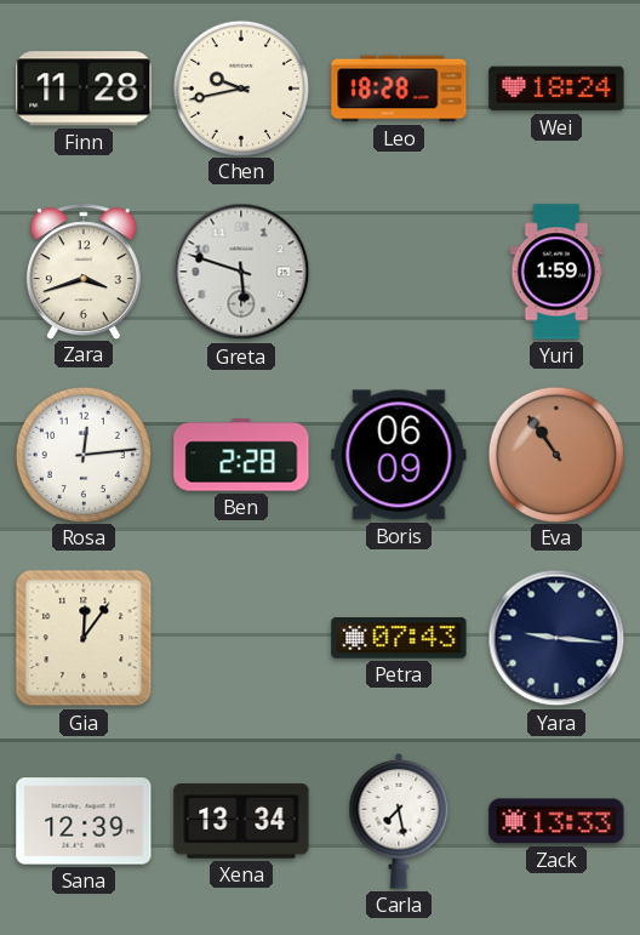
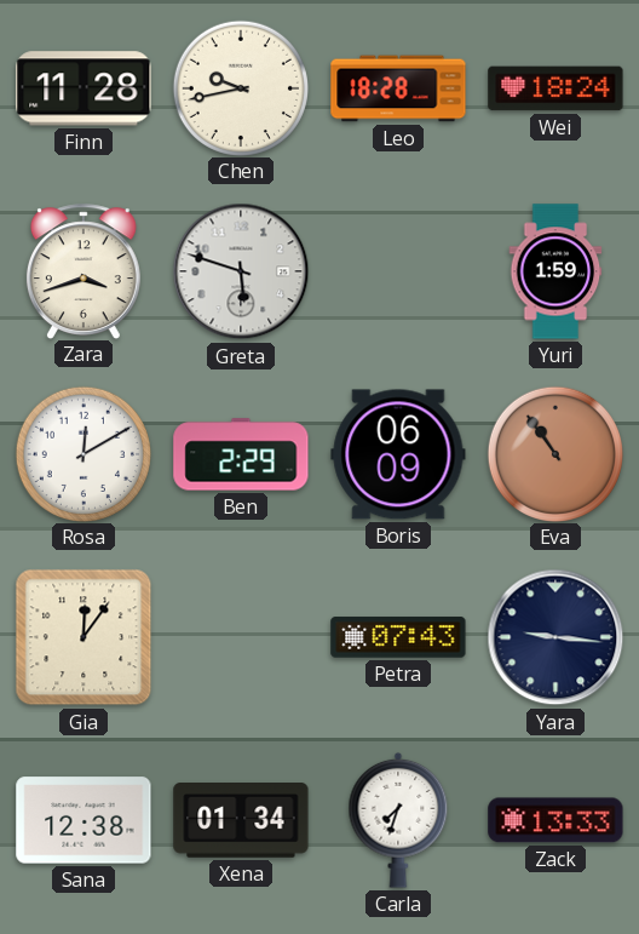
Rosa: 12:14 -> 12:10 (82, 453)
Ben: 2:28 -> 2:29 (241, 454)
Sana: 12:39 -> 12:38 (84, 820)
Xena: 13:34 -> 01:34 (241, 821)
Carla: 7:28 -> 7:33 (398, 820)
